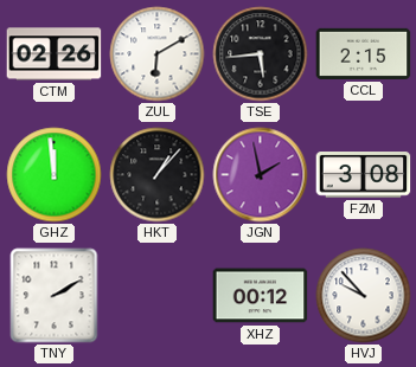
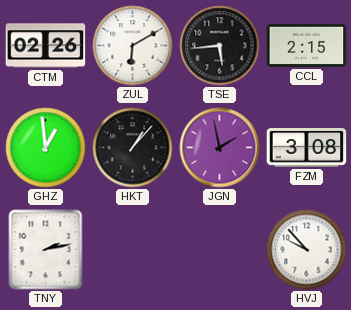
GHZ: 11:59 -> 12:59 (46, 148)
TNY: 2:10 -> 2:13 (46, 250)
XHZ: 00:12 -> none (261, 296)
